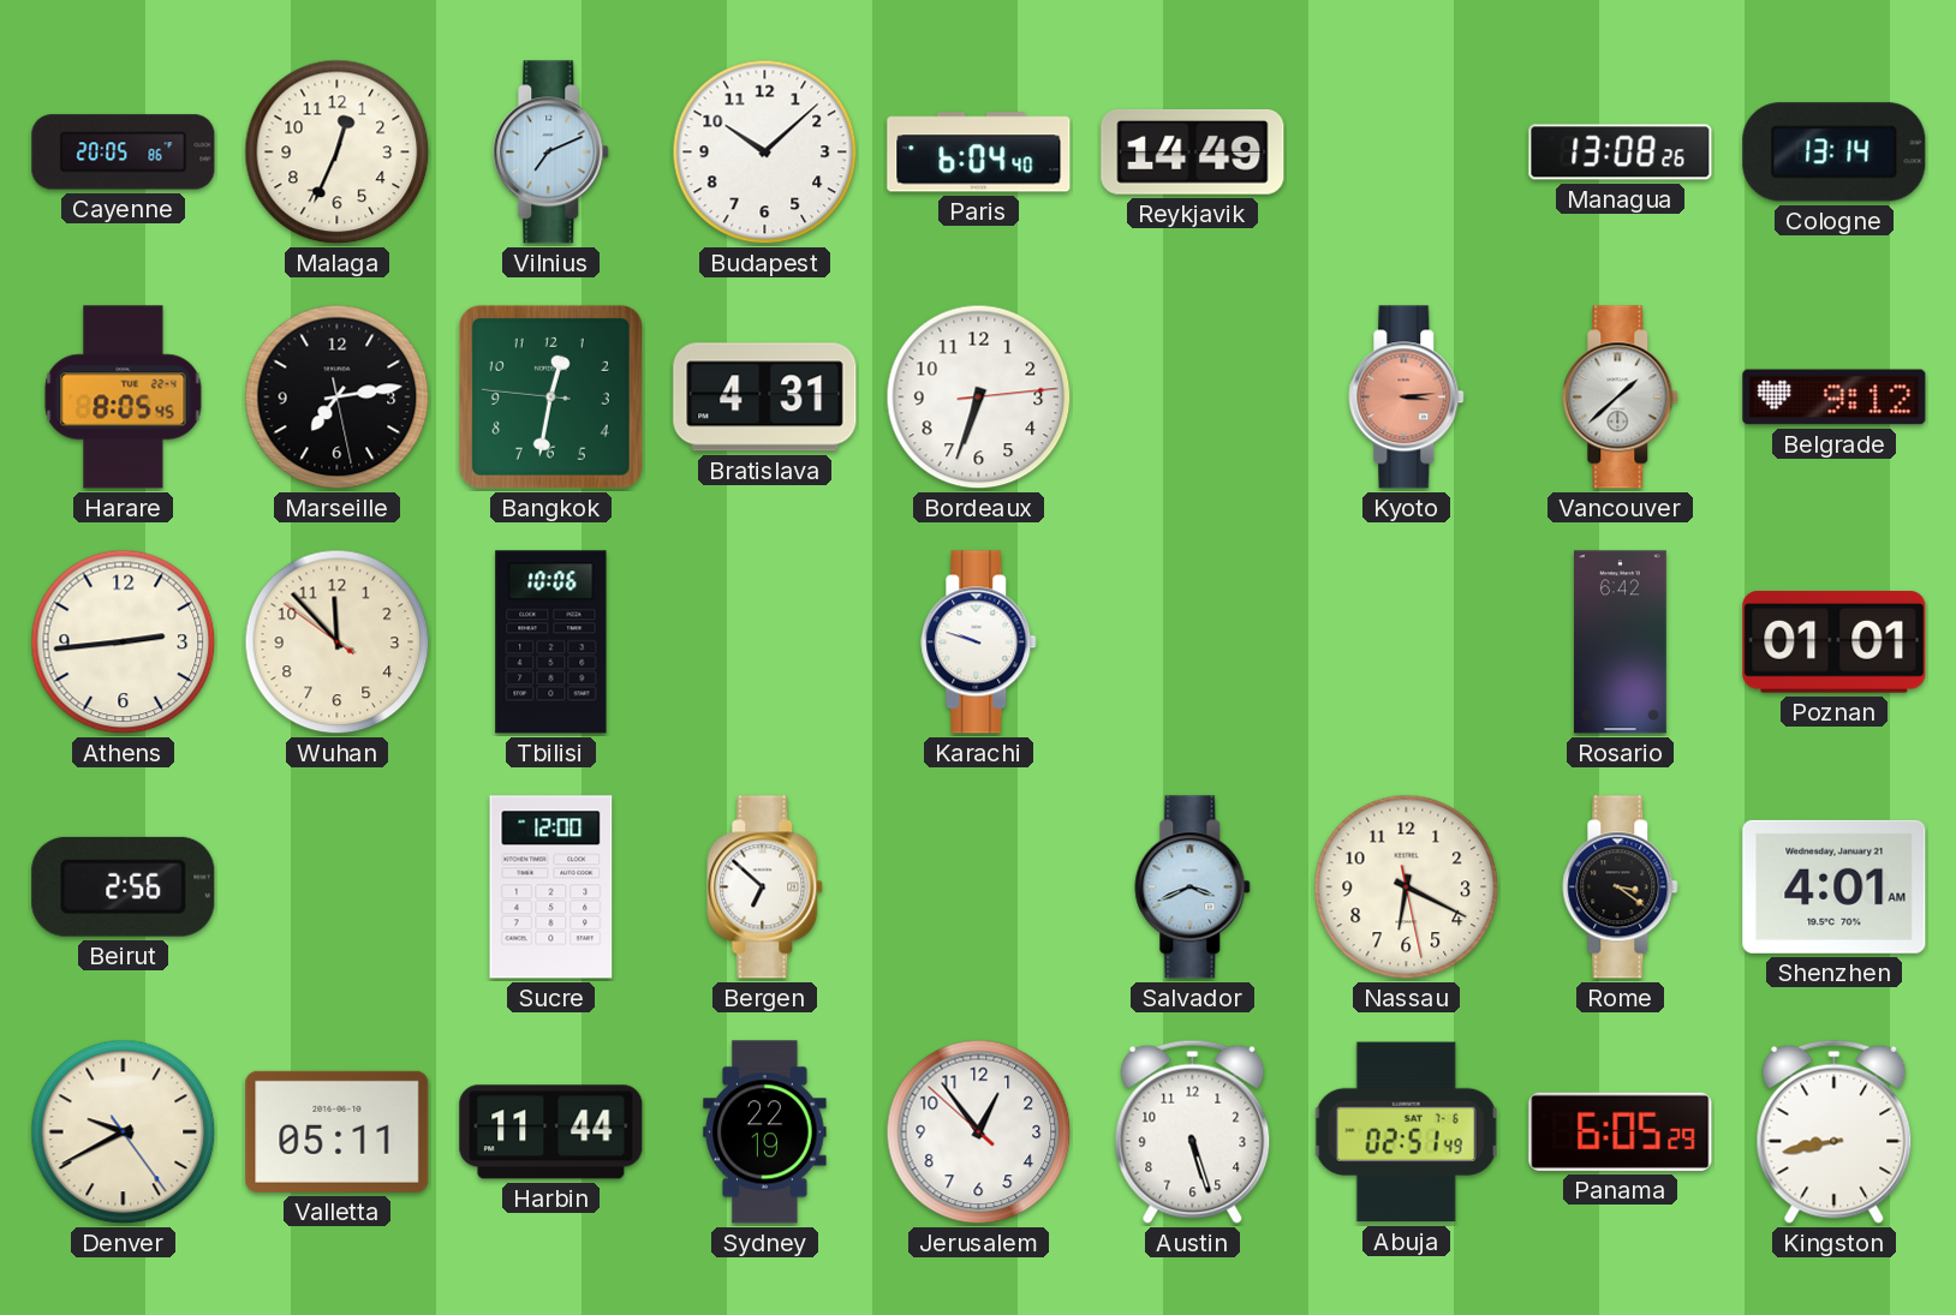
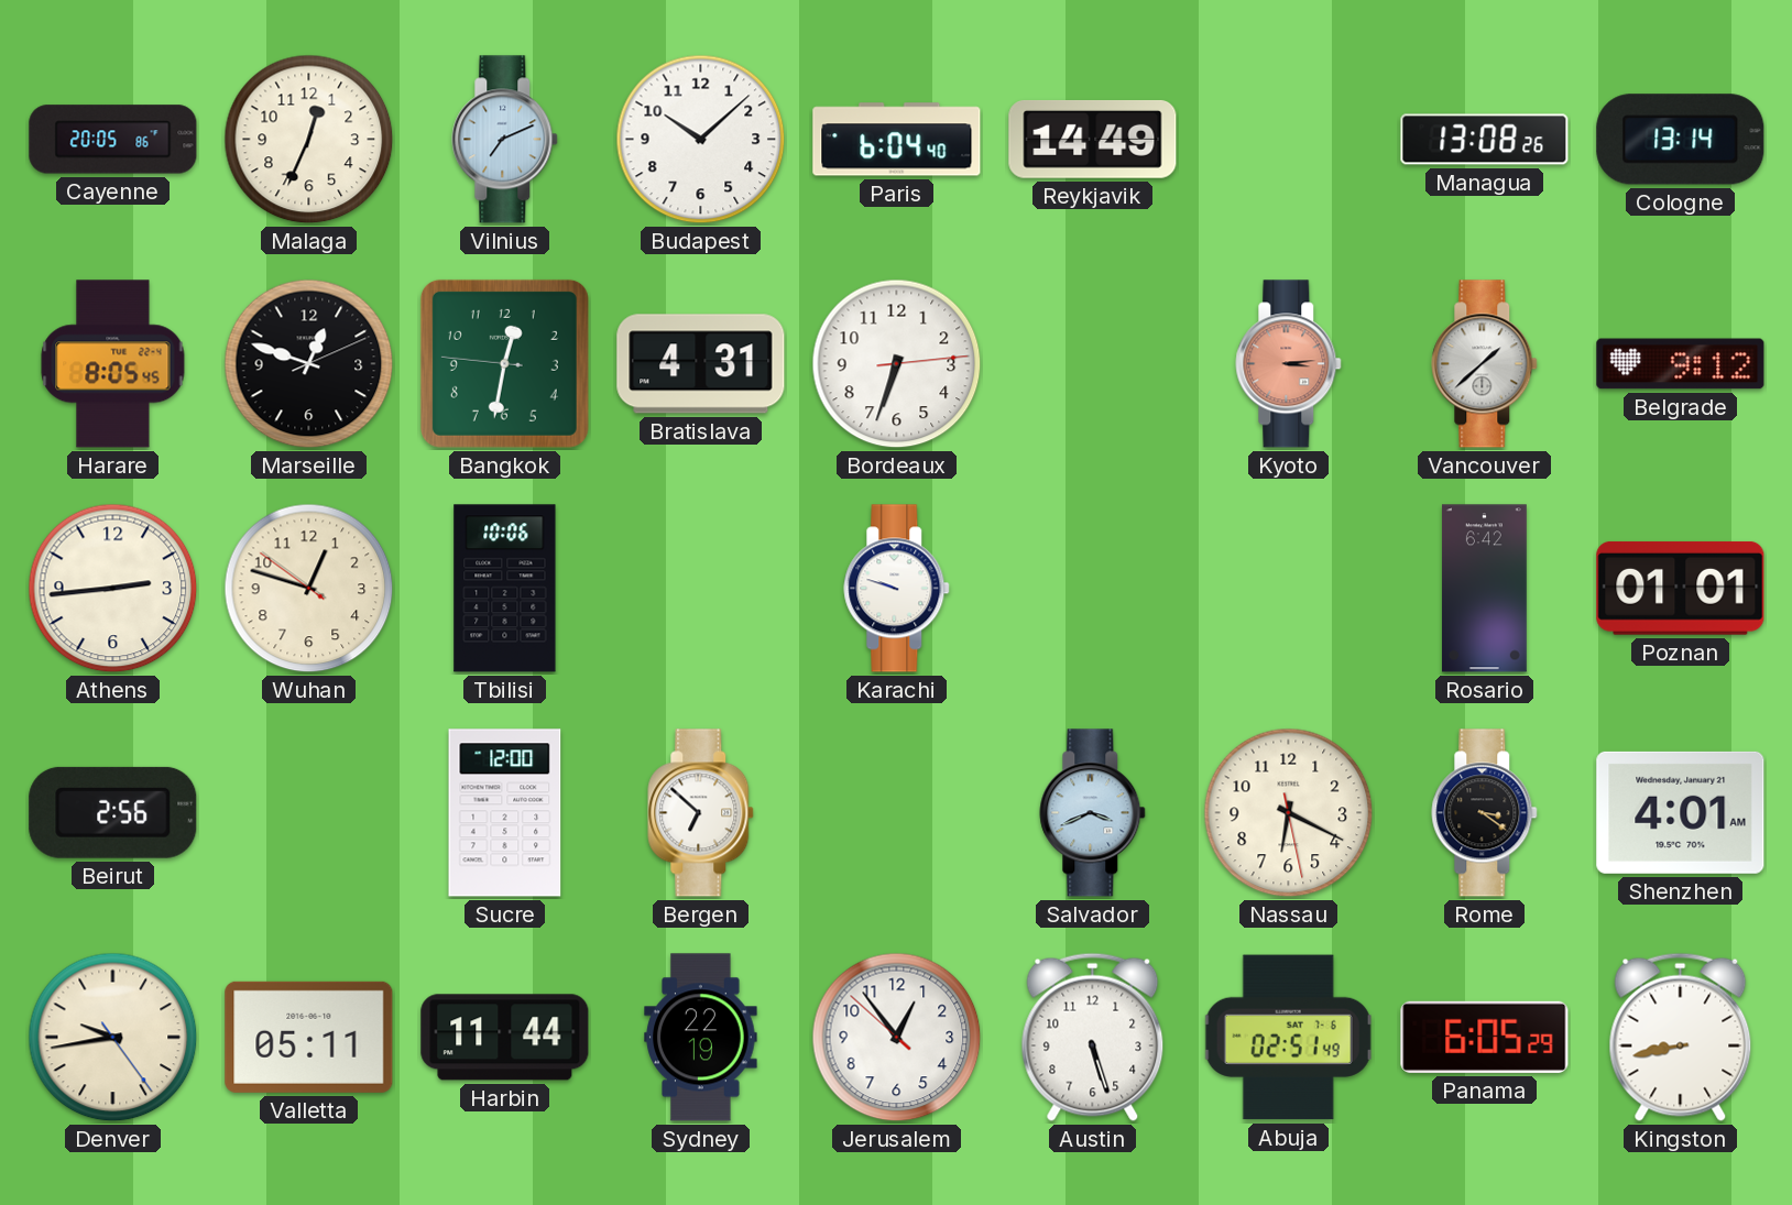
Marseille: 7:13 -> 12:48 (309, 364)
Wuhan: 11:52 -> 12:47 (309, 589)
Denver: 9:40 -> 9:43 (113, 1038)
